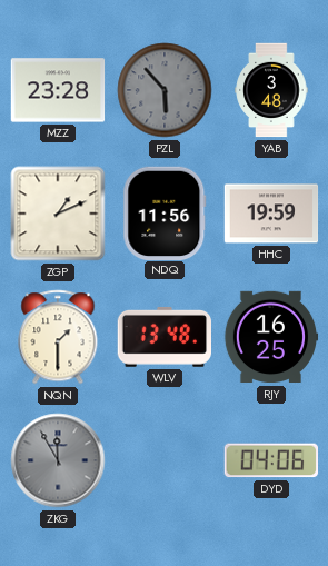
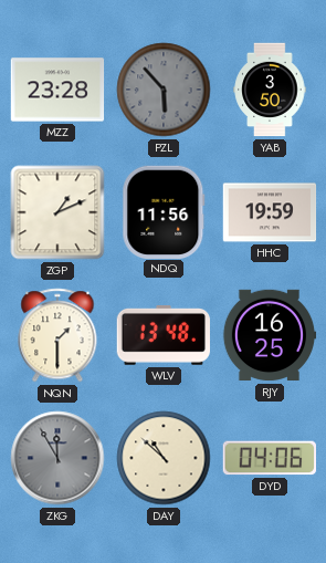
YAB: 3:48 -> 3:50 (270, 90)
DAY: none -> 10:52 (164, 458)
